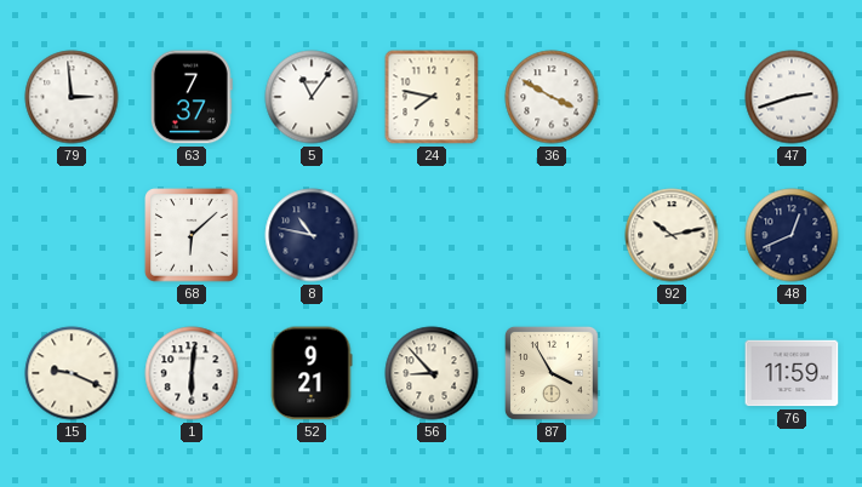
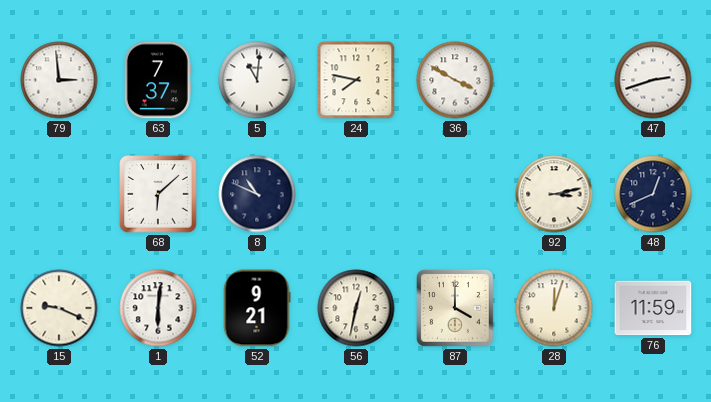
5: 11:06 -> 11:01 (257, 80)
8: 10:47 -> 10:49 (257, 194)
92: 10:13 -> 3:13 (554, 194)
56: 8:53 -> 12:32 (356, 308)
87: 3:55 -> 4:00 (456, 309)
28: none -> 12:03 (554, 308)
